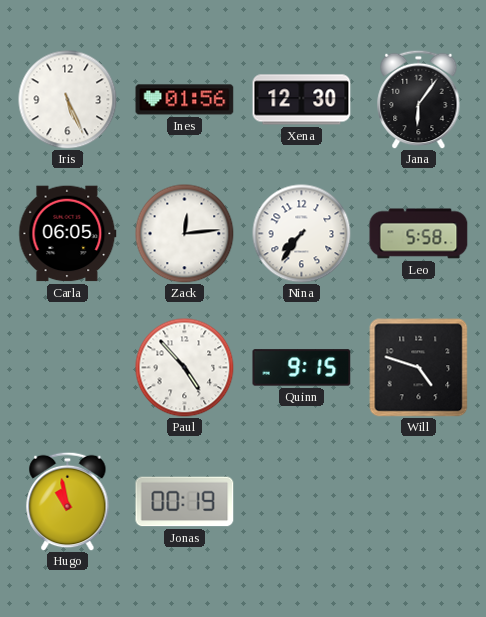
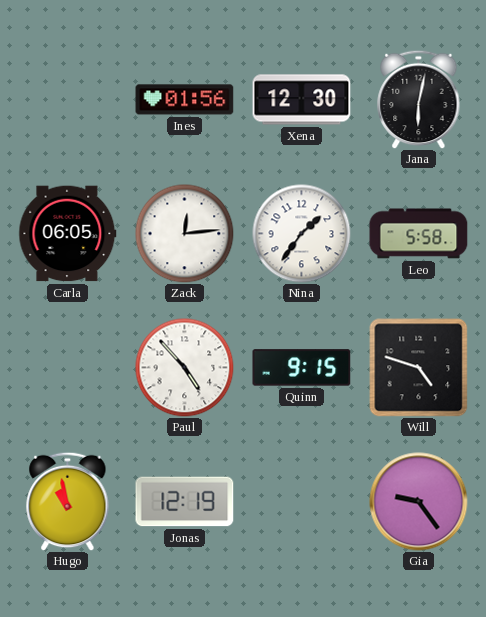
Iris: 5:26 -> none (68, 100)
Jana: 6:06 -> 6:02 (419, 99)
Nina: 7:36 -> 1:36 (302, 234)
Jonas: 00:19 -> 12:19 (185, 502)
Gia: none -> 9:24 (419, 502)
